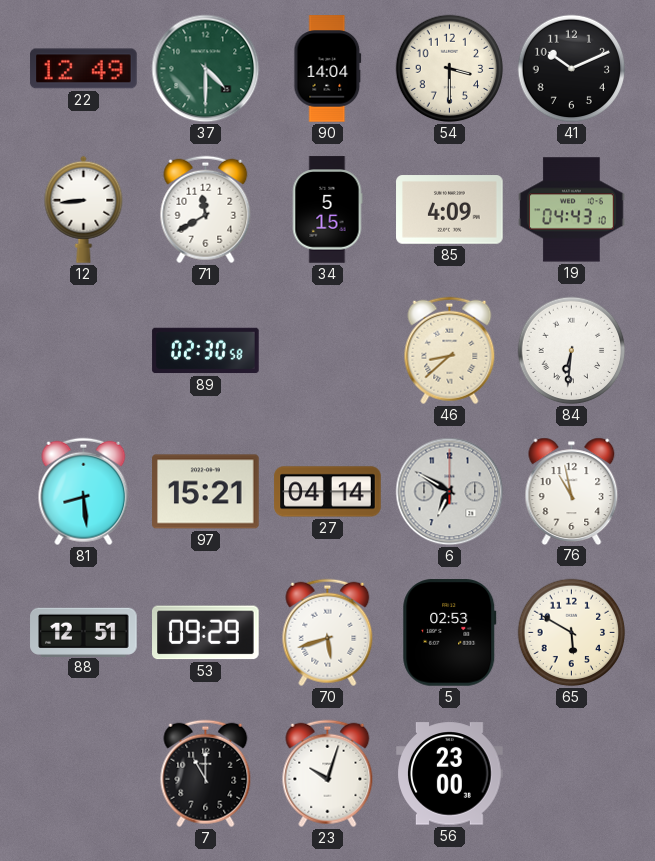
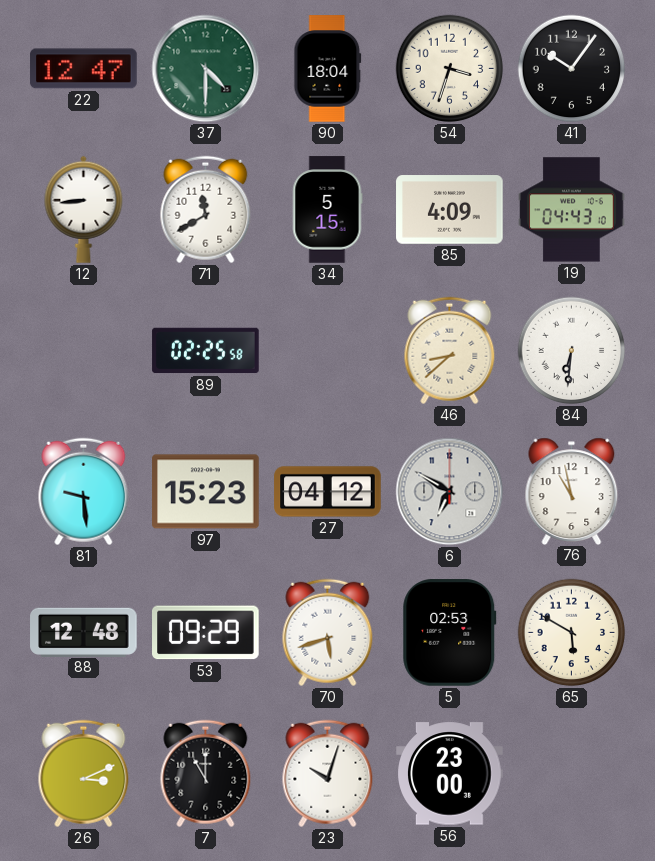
22: 12:49 -> 12:47 (84, 69)
90: 14:04 -> 18:04 (328, 69)
54: 3:30 -> 3:33 (450, 69)
41: 10:11 -> 10:06 (572, 69)
89: 02:30 -> 02:25 (206, 351)
81: 8:29 -> 9:29 (84, 492)
97: 15:21 -> 15:23 (206, 492)
27: 04:14 -> 04:12 (328, 492)
88: 12:51 -> 12:48 (84, 632)
26: none -> 3:11 (84, 774)
